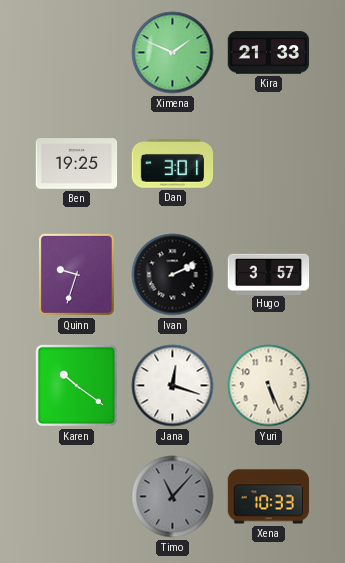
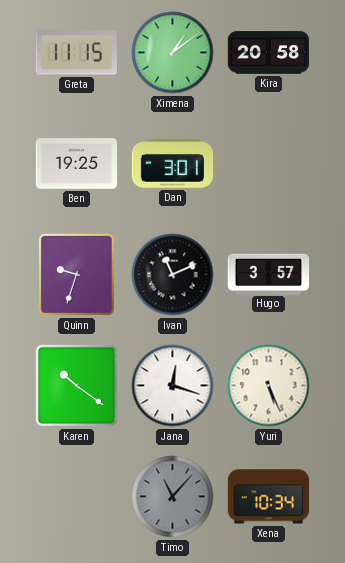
Greta: none -> 11:15 (76, 53)
Ximena: 1:49 -> 1:09 (173, 53)
Kira: 21:33 -> 20:58 (269, 53)
Ivan: 2:11 -> 11:11 (173, 275)
Xena: 10:33 -> 10:34 (269, 497)
